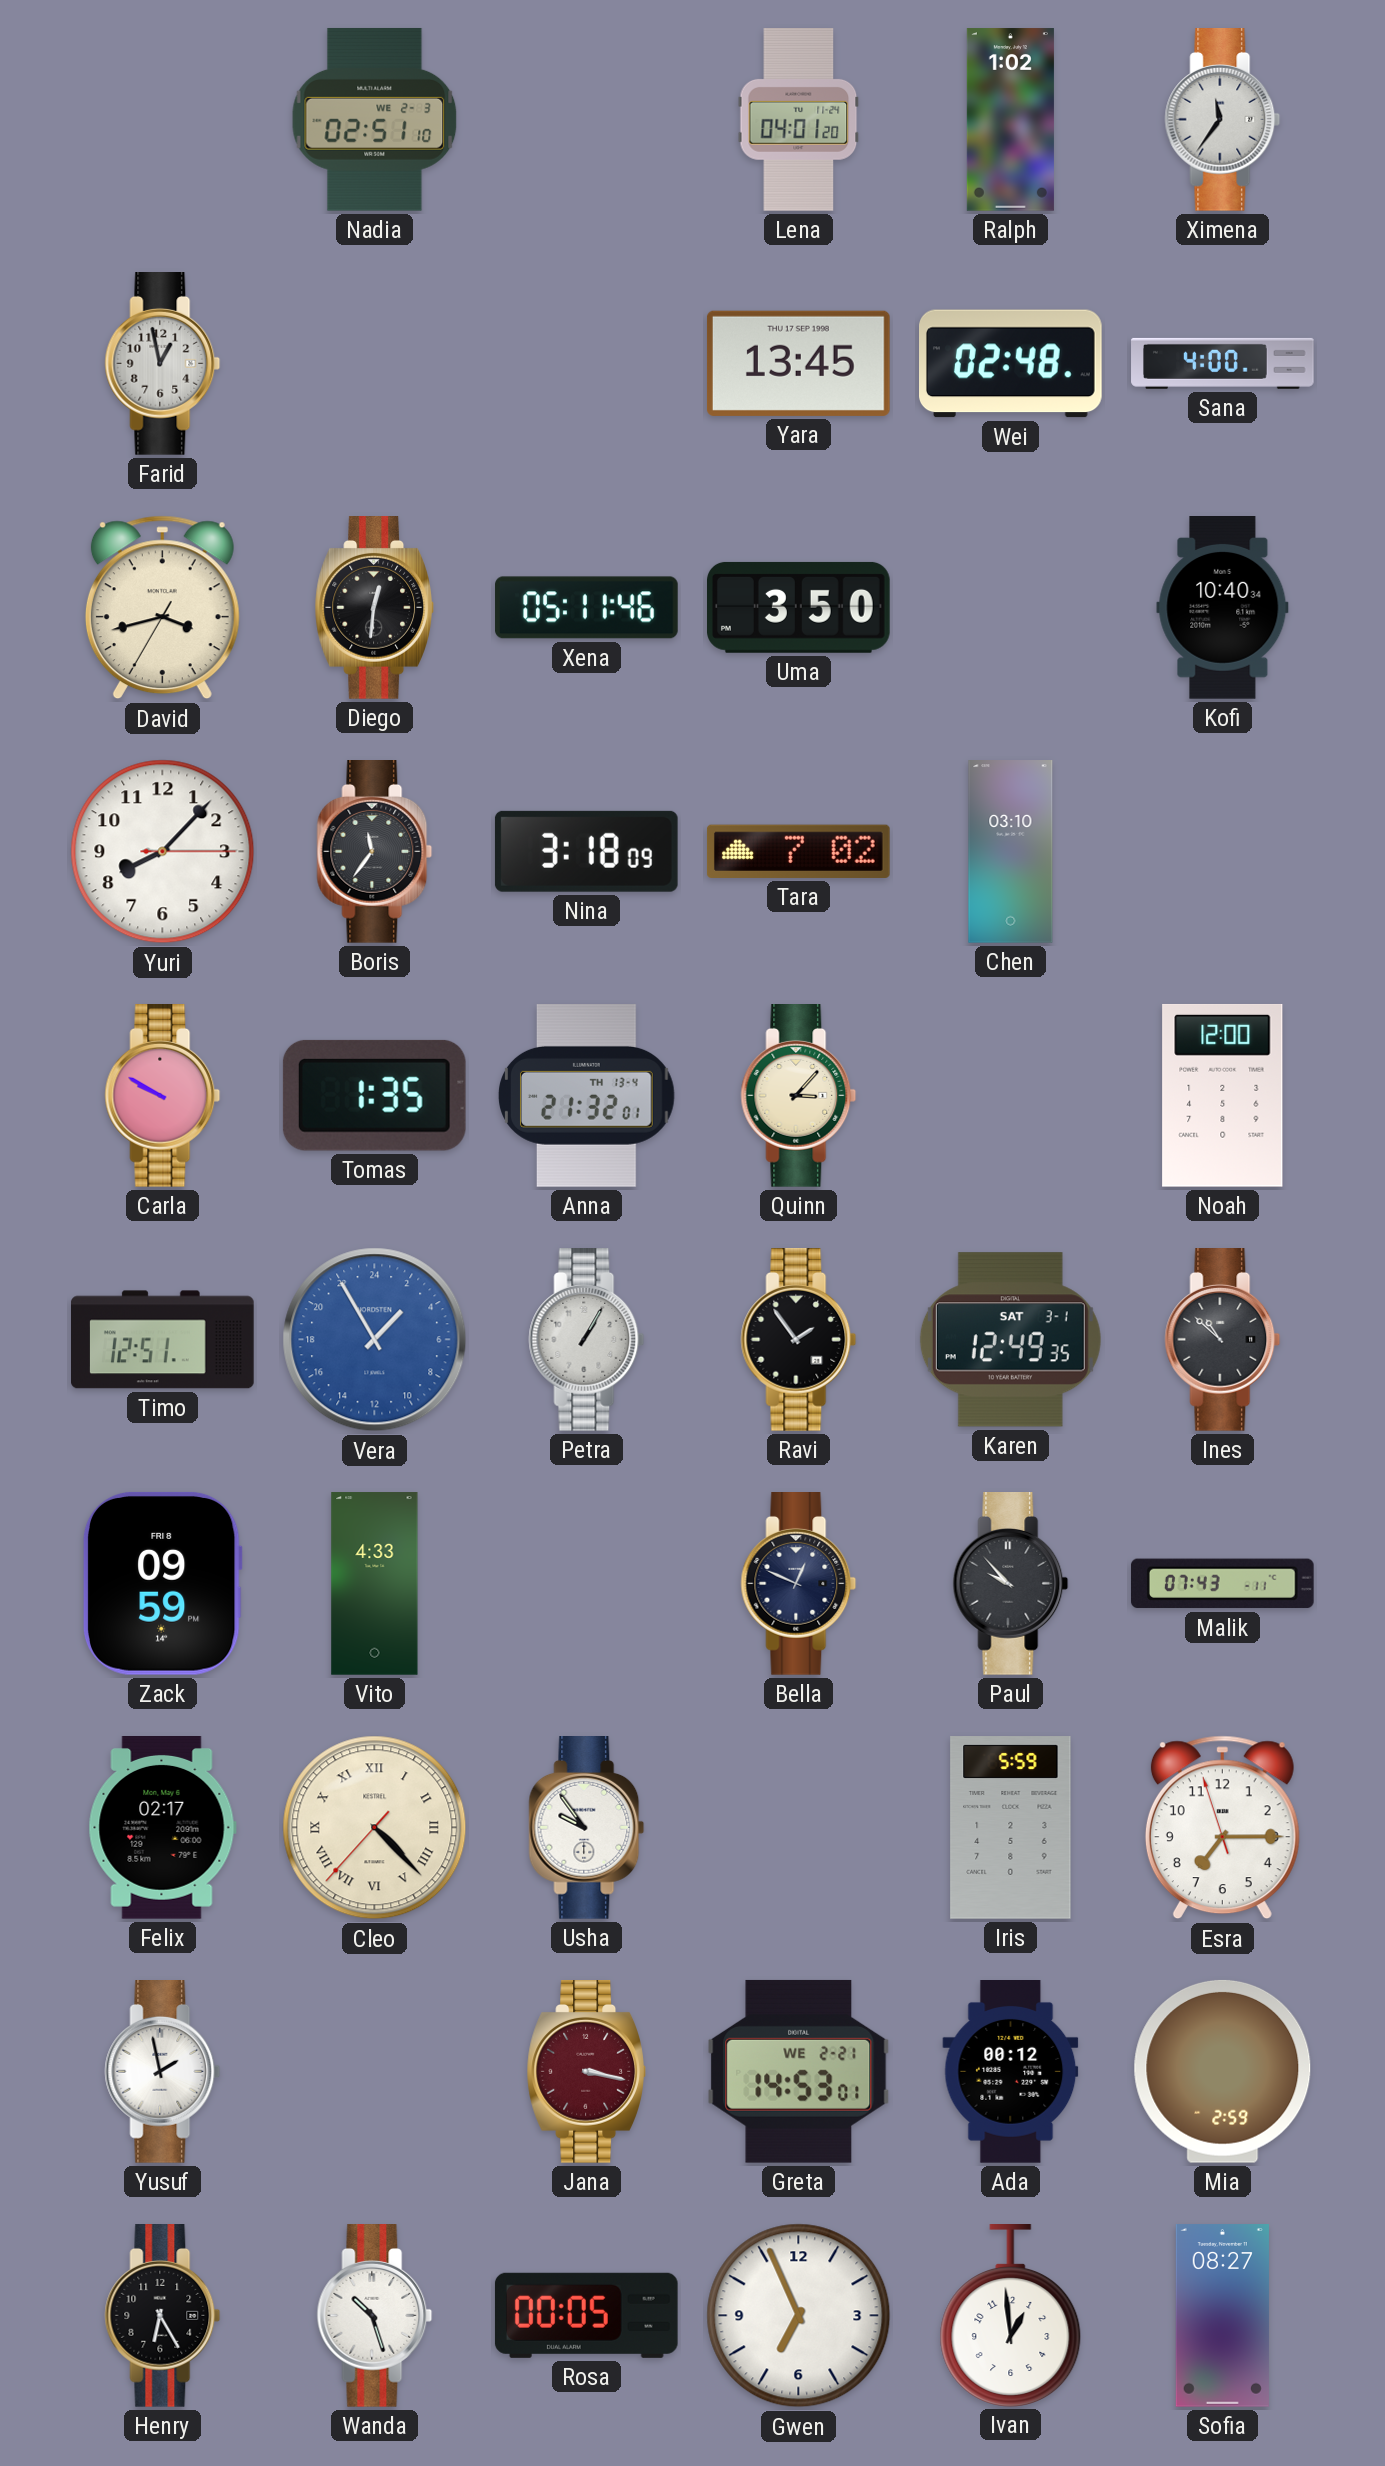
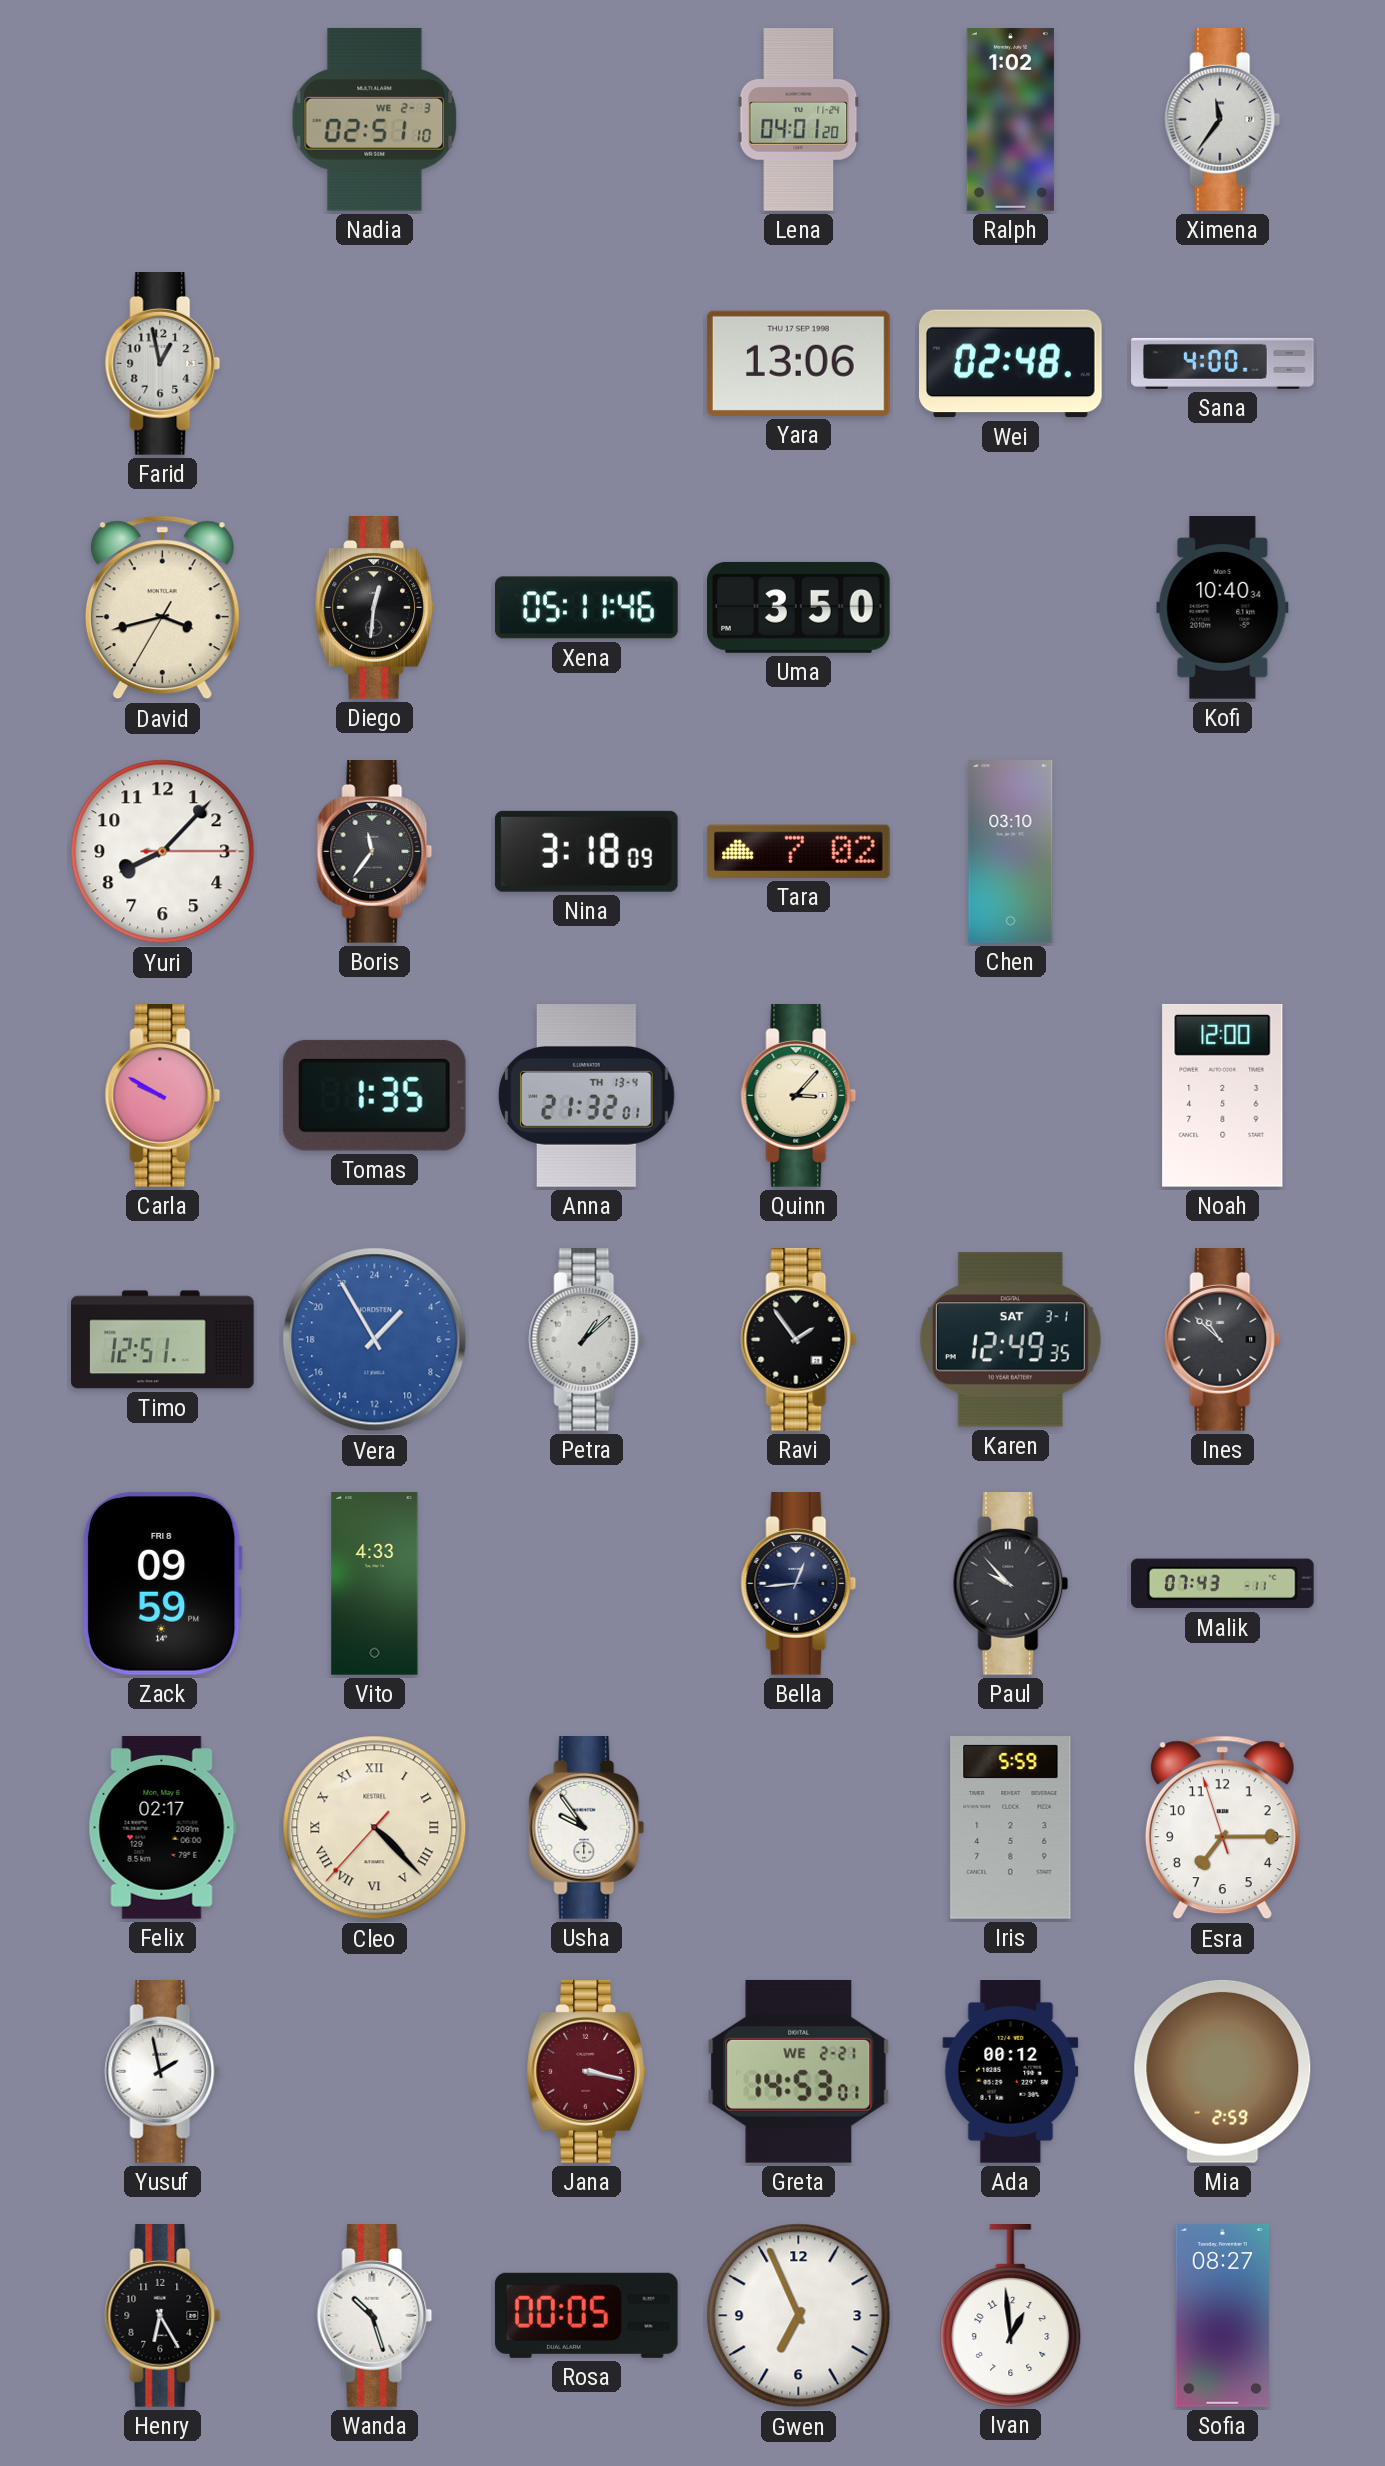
Yara: 13:45 -> 13:06 (798, 363)
Petra: 1:05 -> 1:08 (587, 1340)
Bella: 12:49 -> 12:44 (799, 1584)
